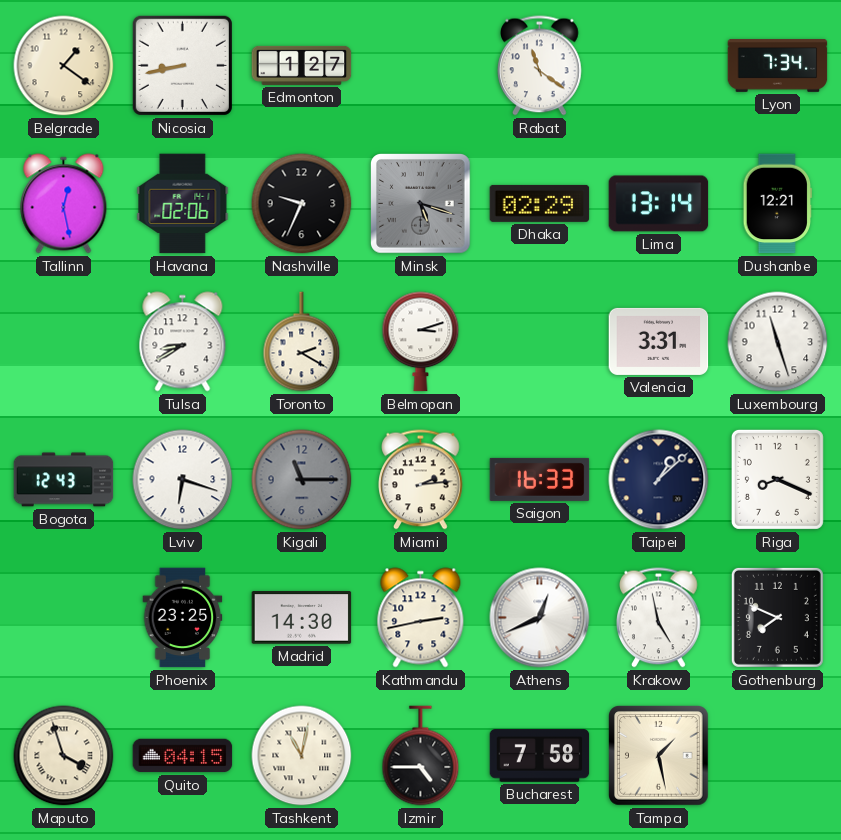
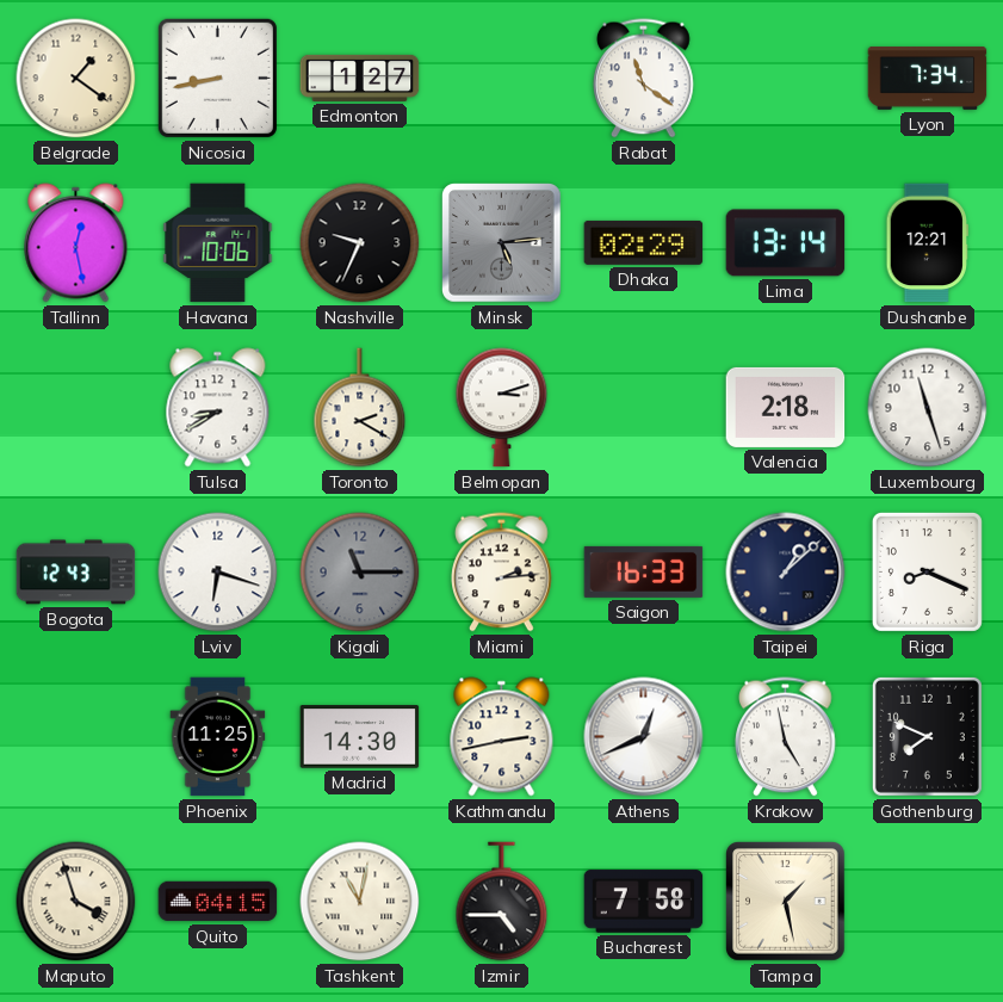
Havana: 02:06 -> 10:06 (218, 243)
Minsk: 5:18 -> 5:14 (502, 243)
Valencia: 3:31 -> 2:18 (786, 407)
Phoenix: 23:25 -> 11:25 (218, 737)
